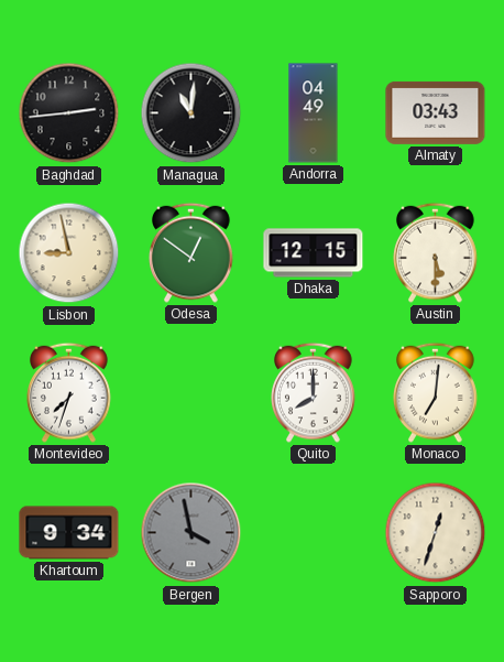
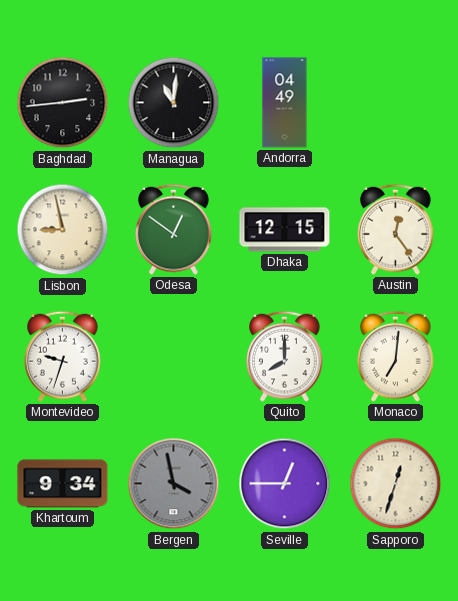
Almaty: 03:43 -> none (436, 112)
Austin: 5:30 -> 12:24 (396, 229)
Montevideo: 7:33 -> 9:33 (63, 356)
Seville: none -> 12:45 (285, 484)
